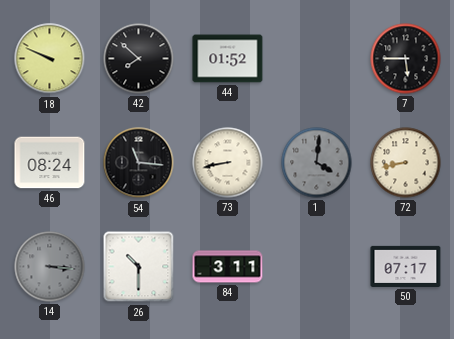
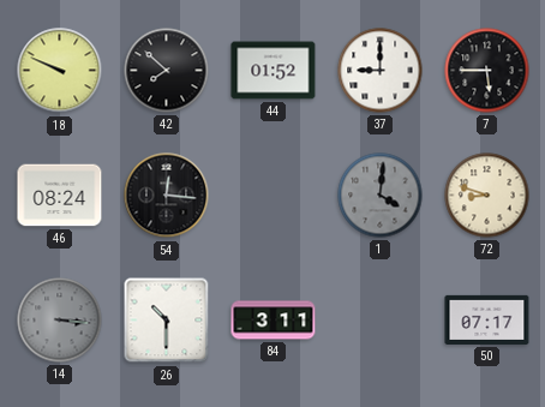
37: none -> 9:00 (381, 71)
54: 11:16 -> 12:16 (167, 196)
73: 8:43 -> none (228, 163)
72: 8:43 -> 8:48 (487, 196)
